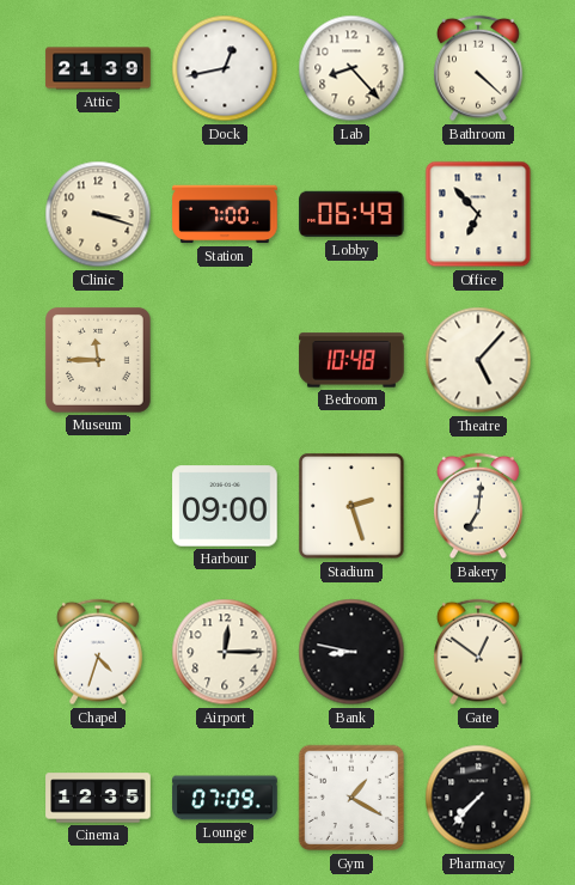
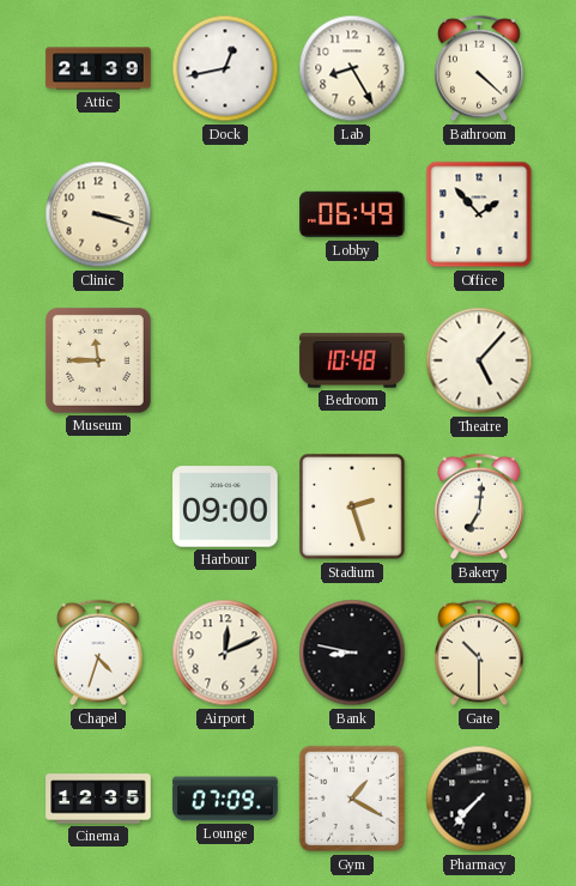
Lab: 8:23 -> 8:25 (352, 68)
Station: 7:00 -> none (225, 214)
Office: 6:53 -> 1:53 (479, 214)
Airport: 12:15 -> 12:11 (225, 653)
Gate: 12:51 -> 10:30 (480, 653)
